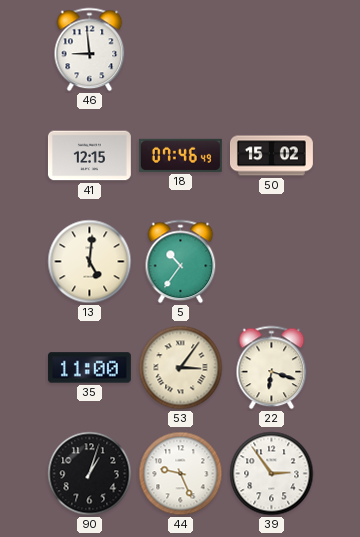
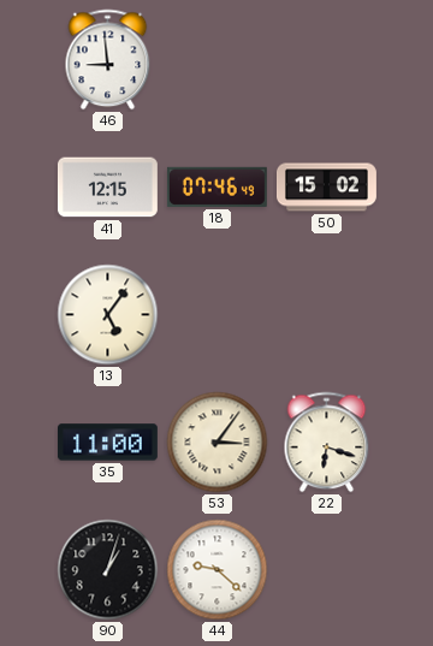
13: 5:01 -> 5:06 (108, 315)
5: 10:36 -> none (181, 262)
44: 9:26 -> 9:22 (218, 570)
39: 2:54 -> none (272, 474)
